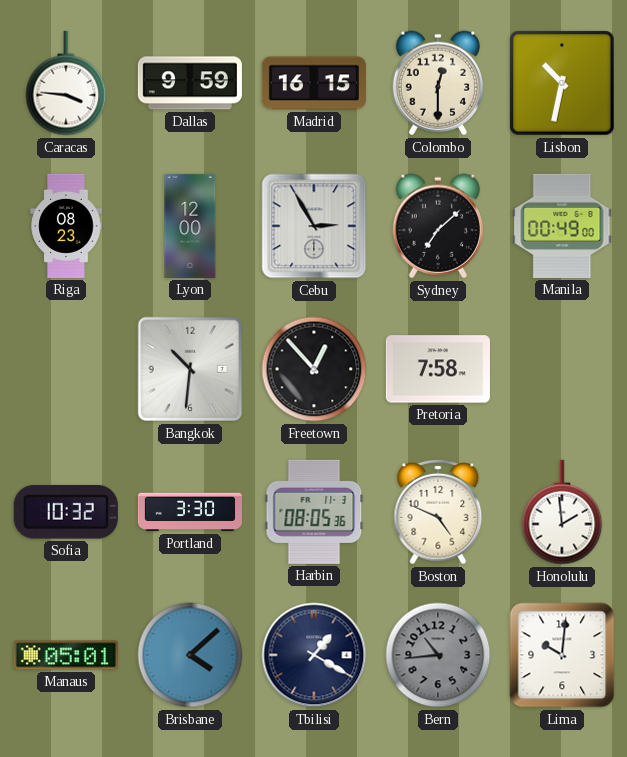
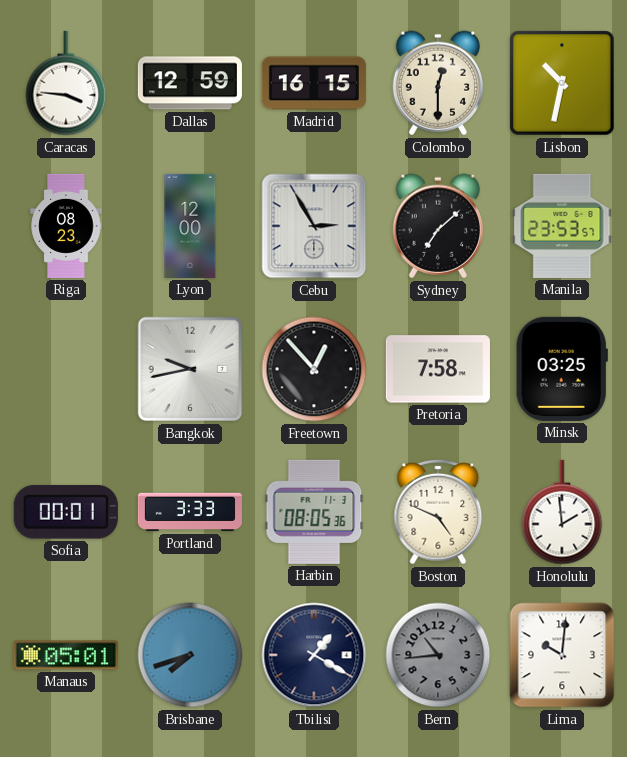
Dallas: 9:59 -> 12:59 (190, 83)
Manila: 00:49 -> 23:53 (562, 226)
Bangkok: 10:31 -> 9:43 (190, 369)
Minsk: none -> 03:25 (562, 369)
Sofia: 10:32 -> 00:01 (66, 512)
Portland: 3:30 -> 3:33 (190, 512)
Brisbane: 4:08 -> 7:42 (190, 655)
